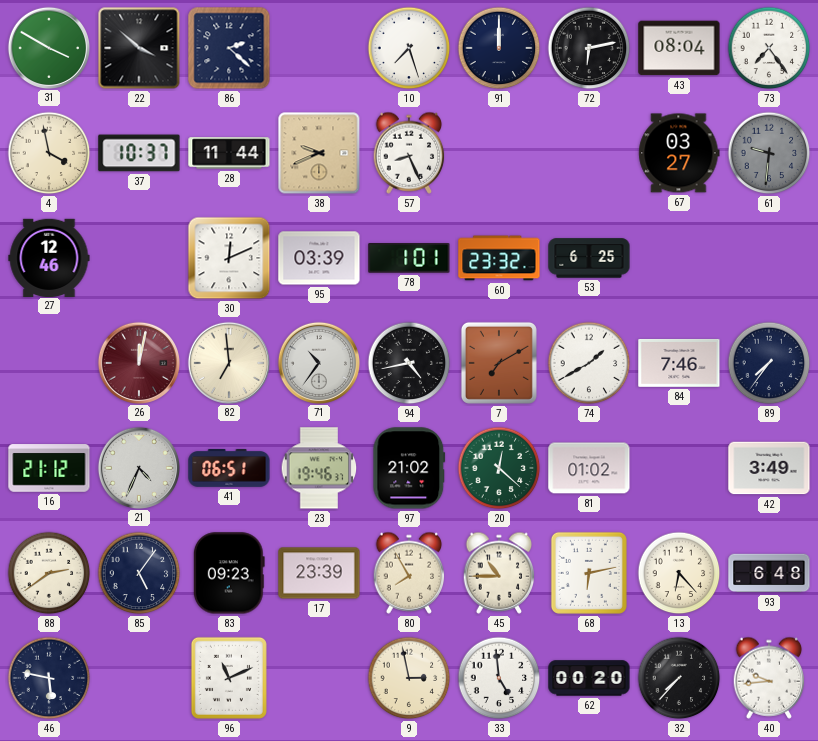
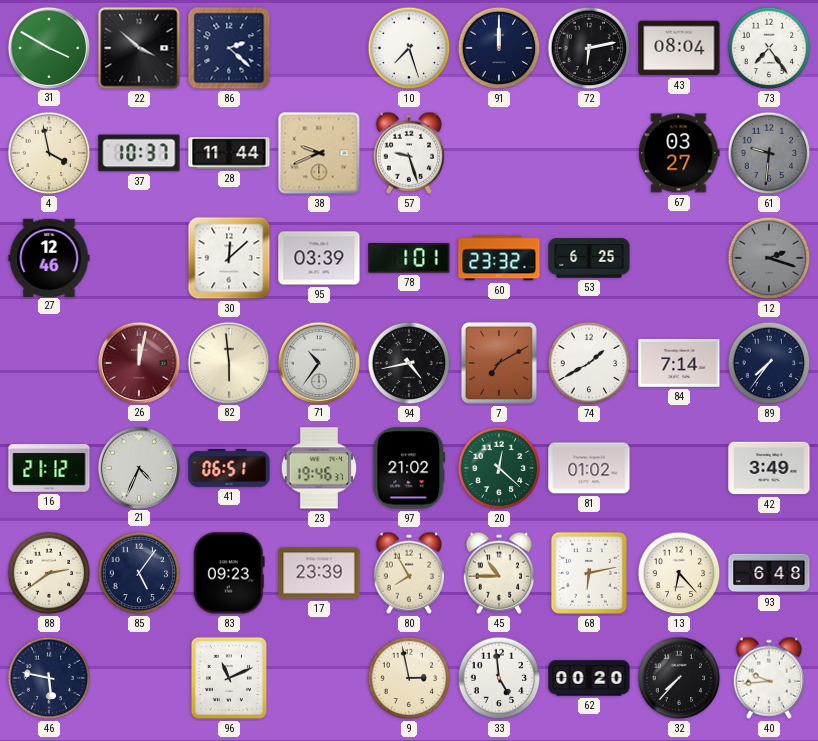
57: 8:26 -> 9:27 (409, 153)
30: 12:11 -> 12:08 (229, 258)
12: none -> 2:18 (769, 258)
82: 6:59 -> 5:59 (228, 362)
84: 7:46 -> 7:14 (679, 363)
